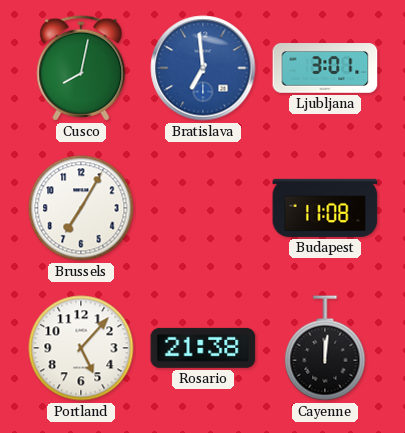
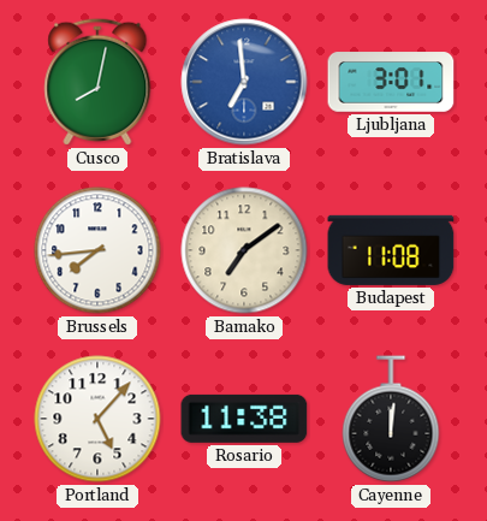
Brussels: 7:05 -> 7:44 (97, 250)
Bamako: none -> 7:09 (244, 250)
Rosario: 21:38 -> 11:38 (244, 419)
